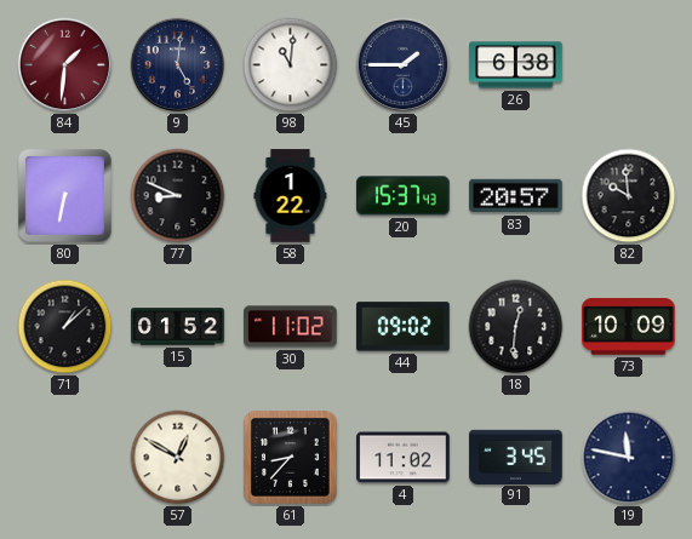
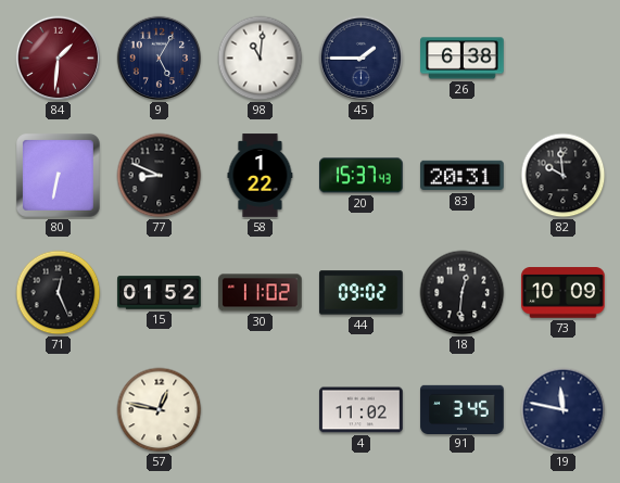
9: 5:01 -> 5:05 (160, 59)
83: 20:57 -> 20:31 (463, 176)
71: 1:08 -> 12:26 (59, 293)
57: 12:50 -> 12:47 (160, 410)
61: 8:37 -> none (291, 458)
